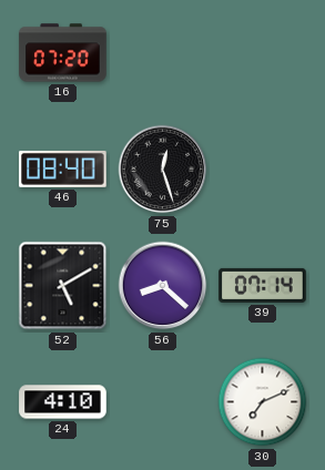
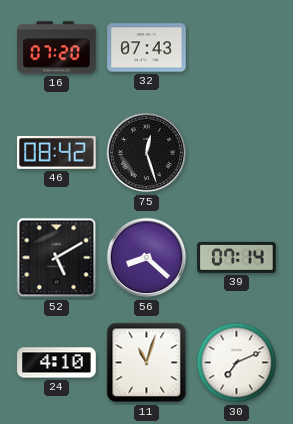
32: none -> 07:43 (147, 48)
46: 08:40 -> 08:42 (57, 152)
11: none -> 11:03 (147, 363)
